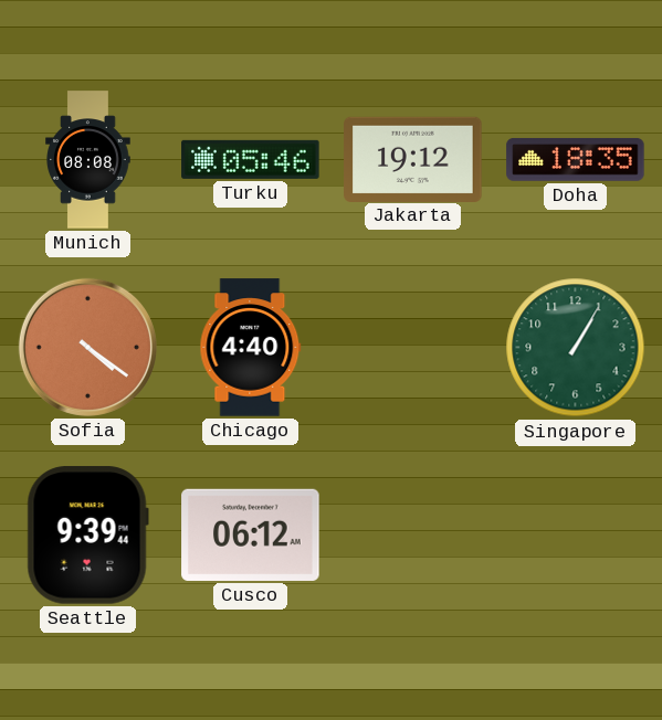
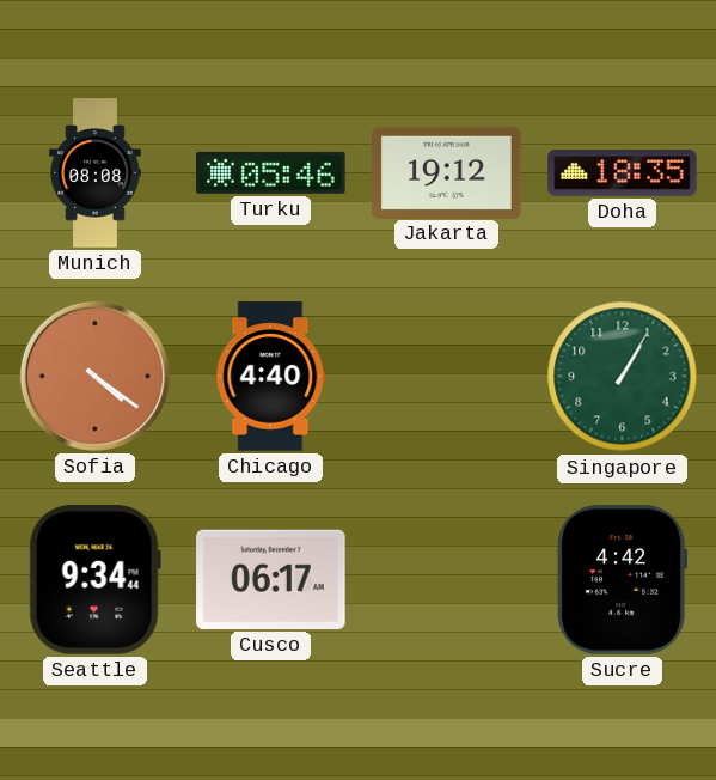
Seattle: 9:39 -> 9:34 (94, 580)
Cusco: 06:12 -> 06:17 (271, 579)
Sucre: none -> 4:42 (622, 580)
